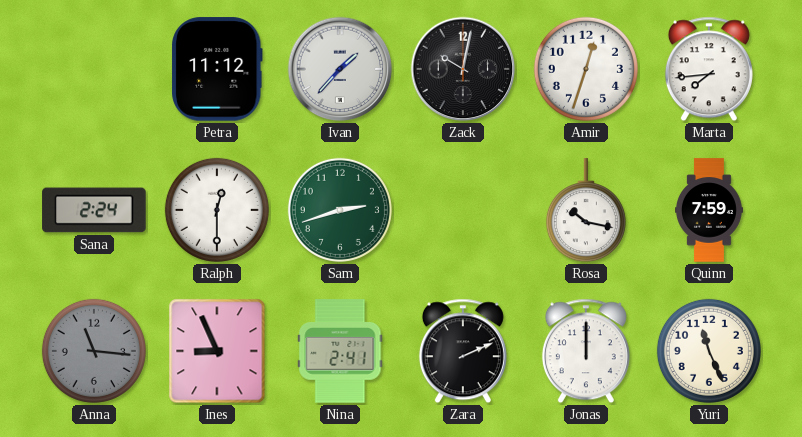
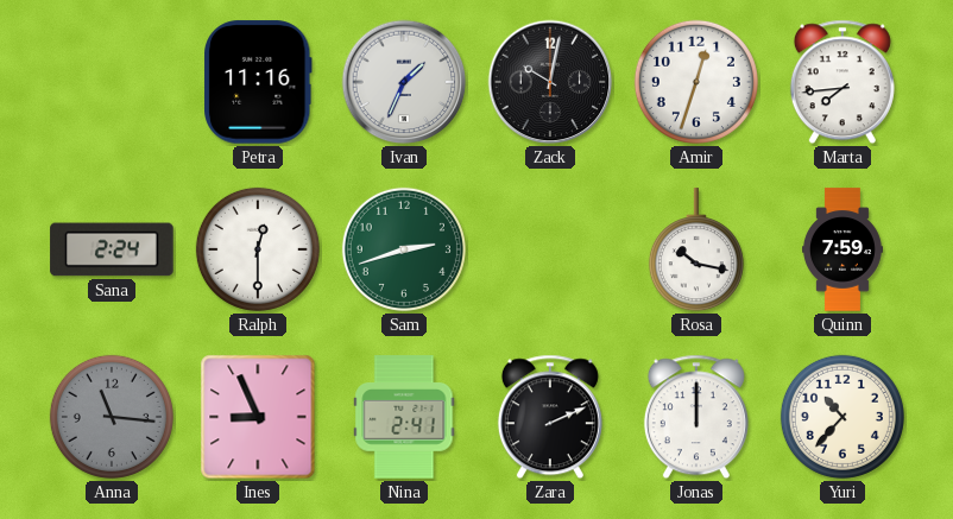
Petra: 11:12 -> 11:16 (259, 82)
Ivan: 1:37 -> 1:34 (404, 82)
Yuri: 11:26 -> 10:37 (842, 417)
